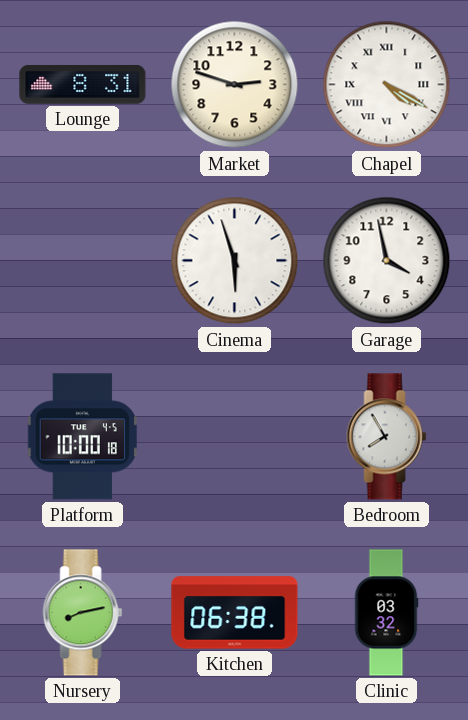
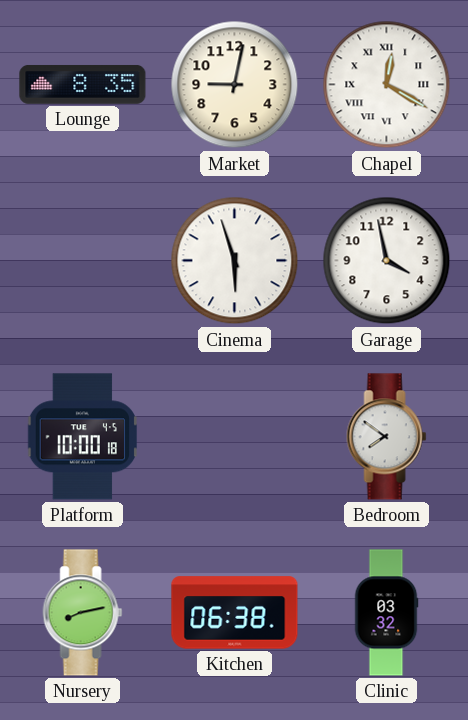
Lounge: 8:31 -> 8:35 (83, 85)
Market: 2:48 -> 9:02 (235, 85)
Chapel: 4:20 -> 12:20 (387, 85)
Bedroom: 7:55 -> 7:51 (387, 437)
